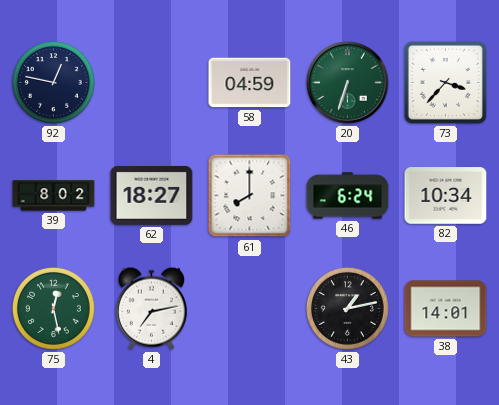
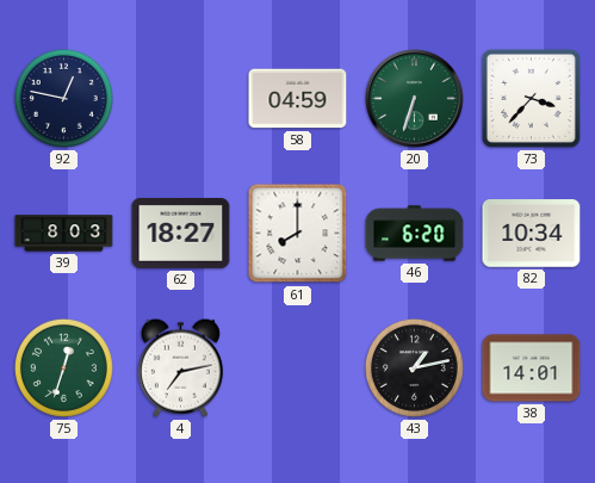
39: 8:02 -> 8:03 (64, 234)
46: 6:24 -> 6:20 (415, 234)
75: 12:28 -> 12:33 (63, 367)
